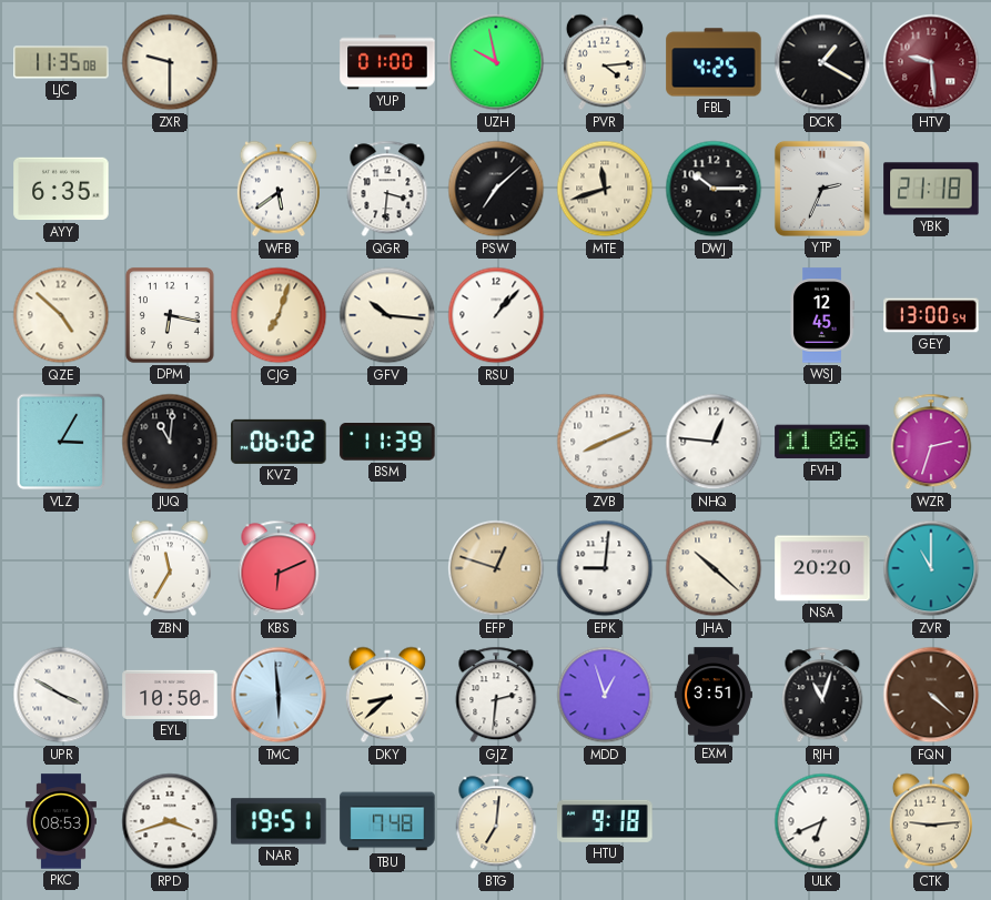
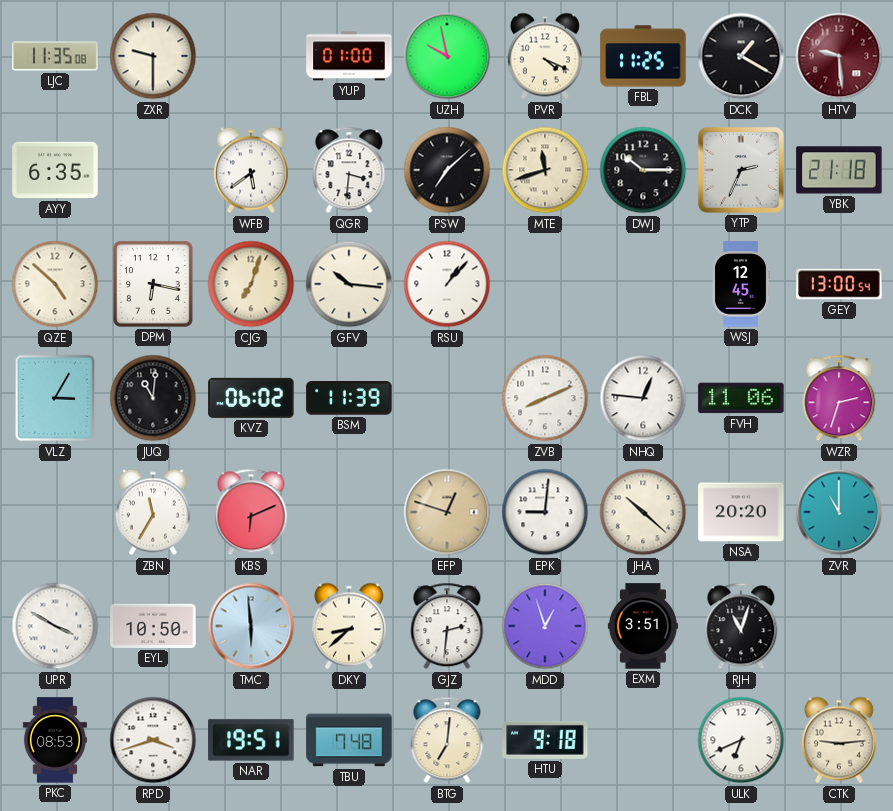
PVR: 4:14 -> 4:19 (545, 56)
FBL: 4:25 -> 11:25 (643, 56)
FQN: 4:22 -> none (931, 695)
